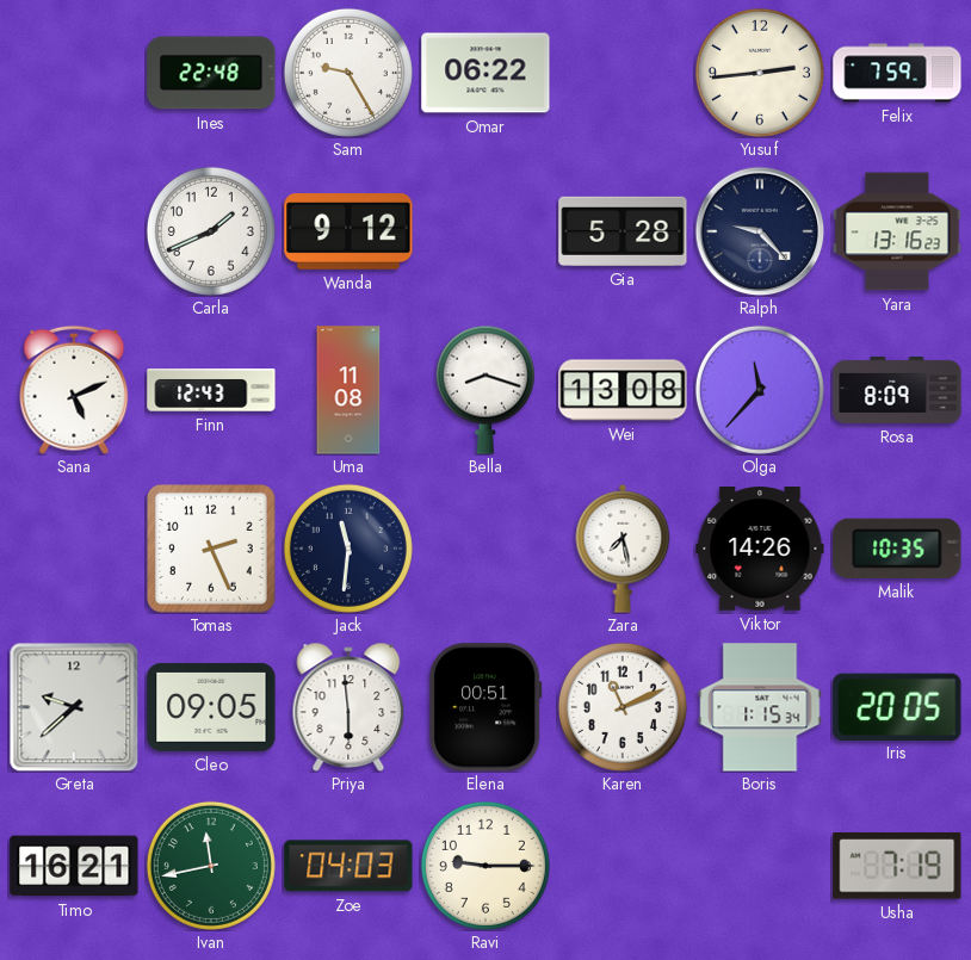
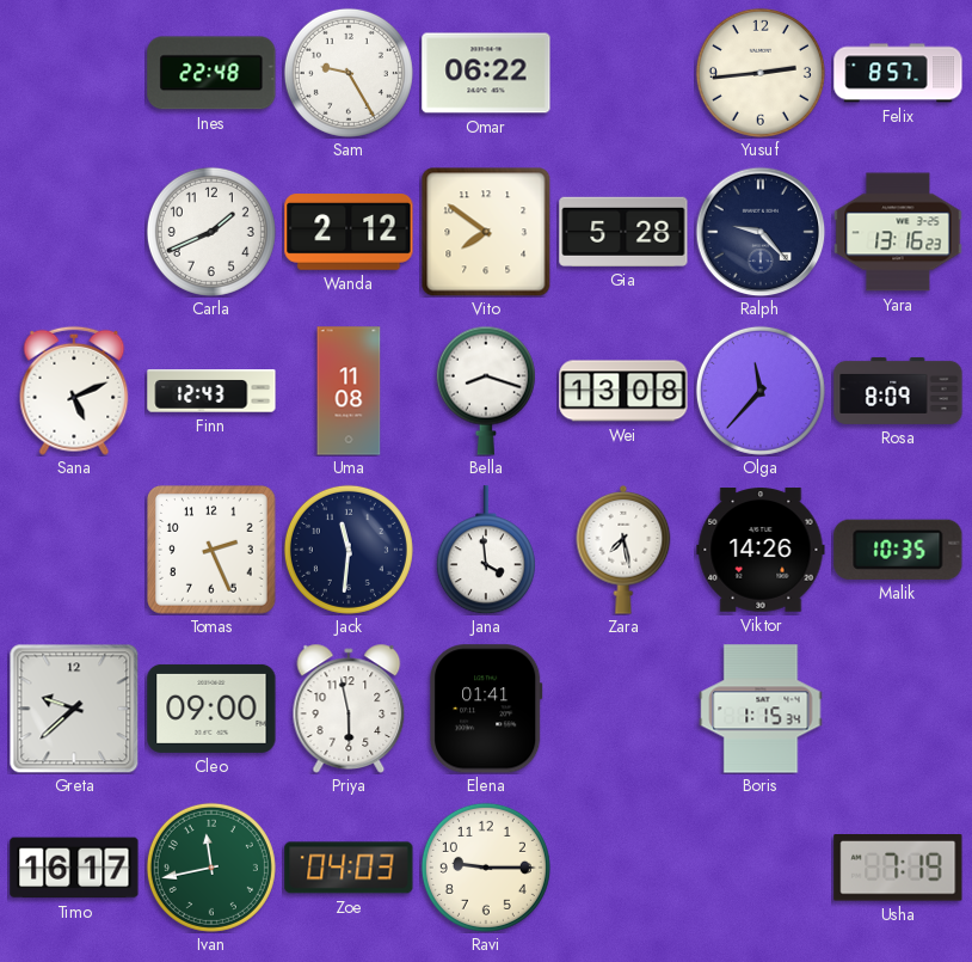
Felix: 7:59 -> 8:57 (898, 73)
Wanda: 9:12 -> 2:12 (349, 232)
Vito: none -> 7:51 (486, 232)
Jana: none -> 3:59 (486, 550)
Cleo: 09:05 -> 09:00 (211, 709)
Priya: 5:59 -> 5:58 (349, 709)
Elena: 00:51 -> 01:41 (486, 709)
Karen: 11:11 -> none (623, 707)
Iris: 20:05 -> none (897, 706)
Timo: 16:21 -> 16:17 (74, 868)
